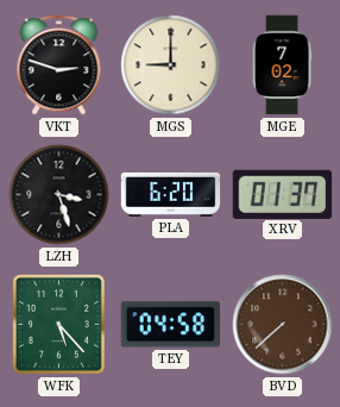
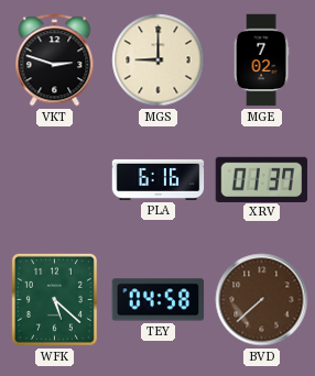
LZH: 3:27 -> none (59, 195)
PLA: 6:20 -> 6:16 (159, 179)
WFK: 5:23 -> 5:22 (54, 299)
